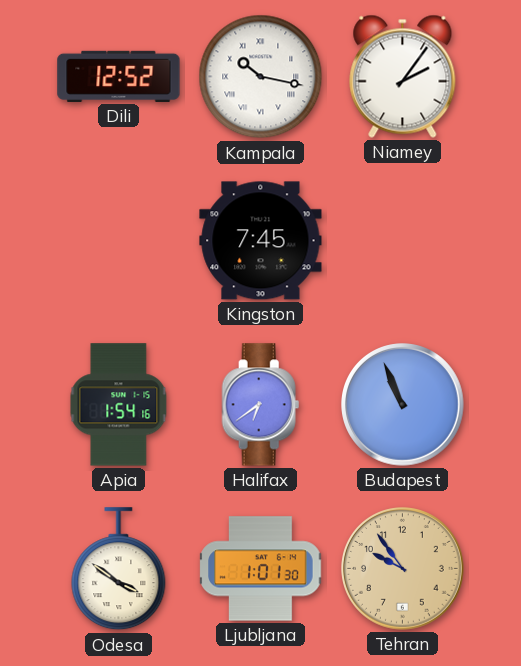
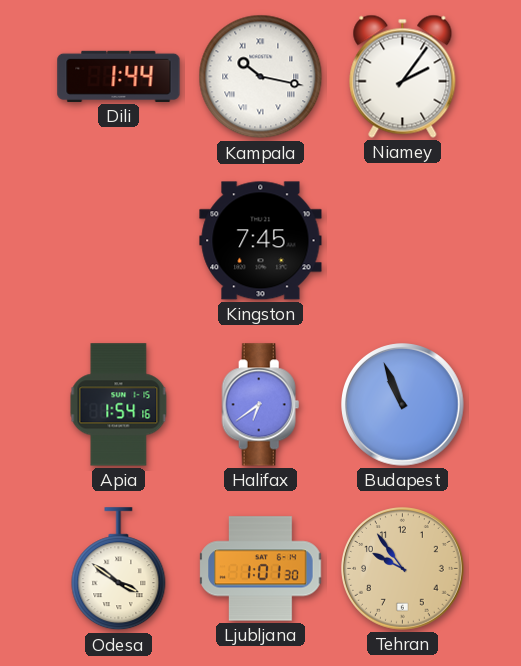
Dili: 12:52 -> 1:44 (119, 76)
